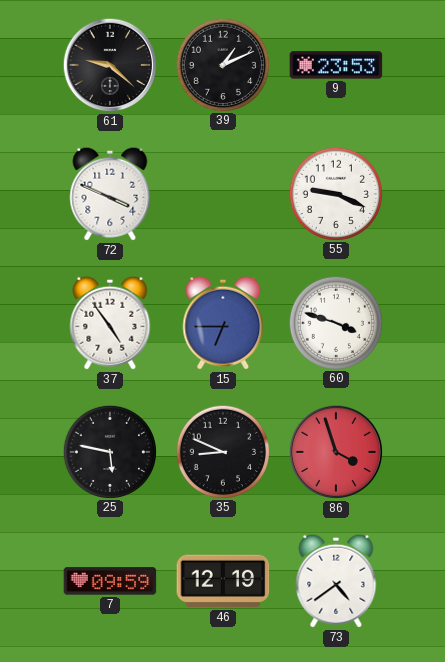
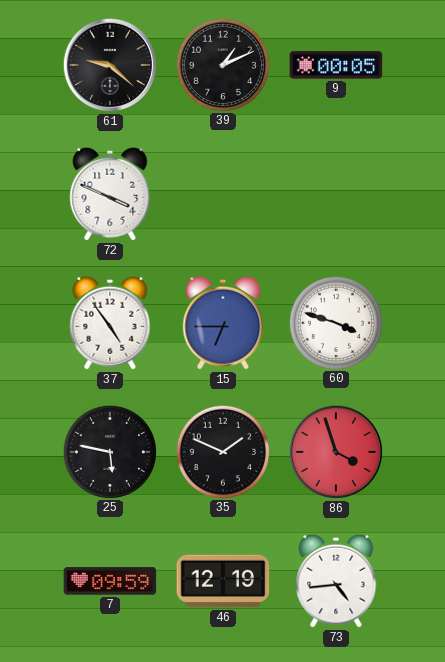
9: 23:53 -> 00:05 (336, 65)
55: 9:19 -> none (335, 193)
35: 8:49 -> 1:49 (222, 451)
73: 4:39 -> 4:44 (336, 581)
